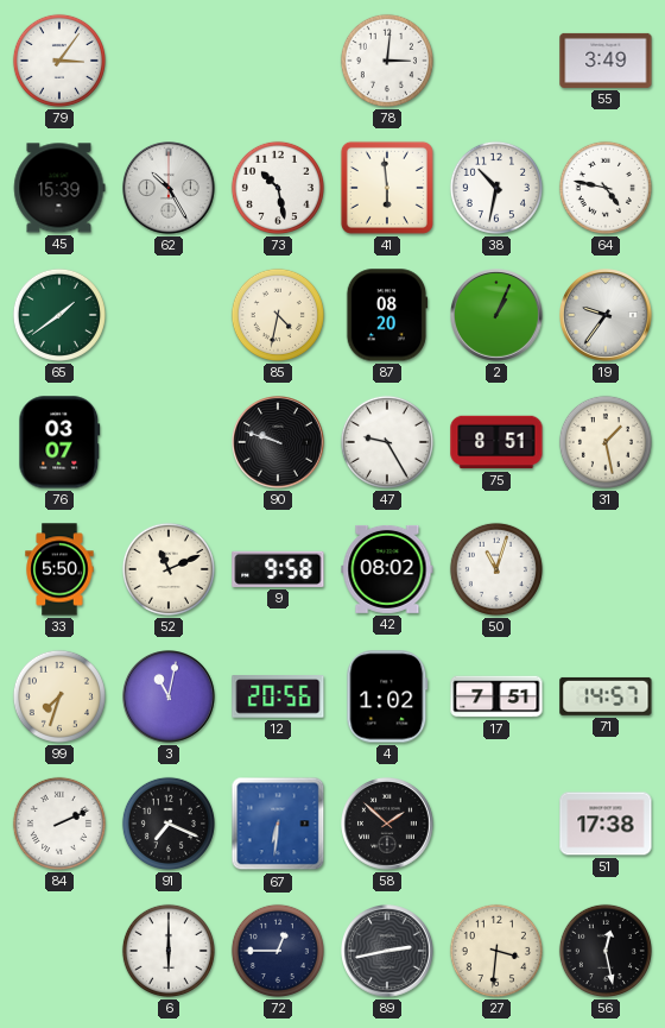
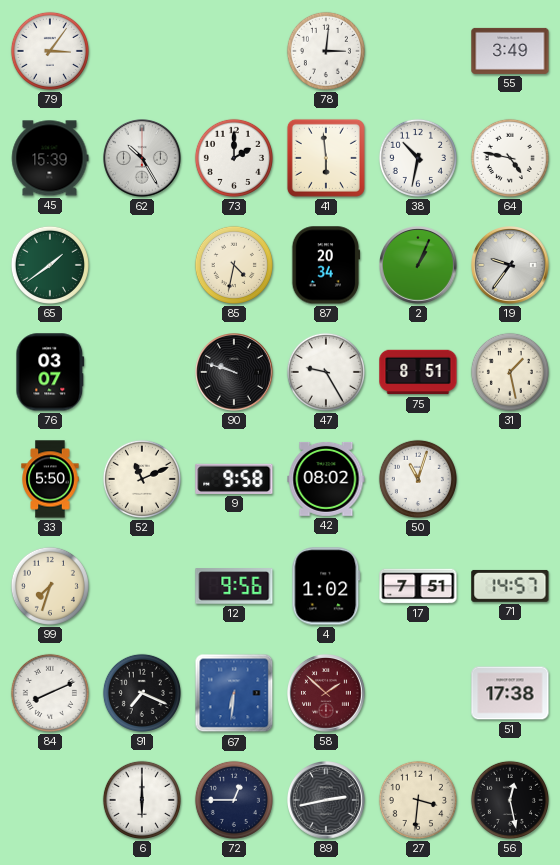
73: 10:28 -> 2:00 (234, 158)
87: 08:20 -> 20:34 (326, 265)
3: 11:02 -> none (170, 698)
12: 20:56 -> 9:56 (234, 586)
84: 2:11 -> 8:11 (50, 693)
58 dial: black -> burgundy (327, 694)
